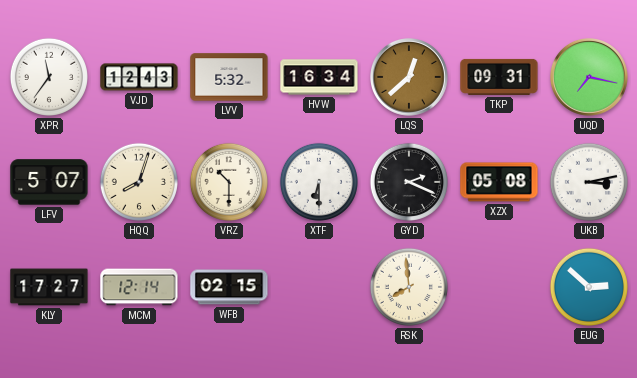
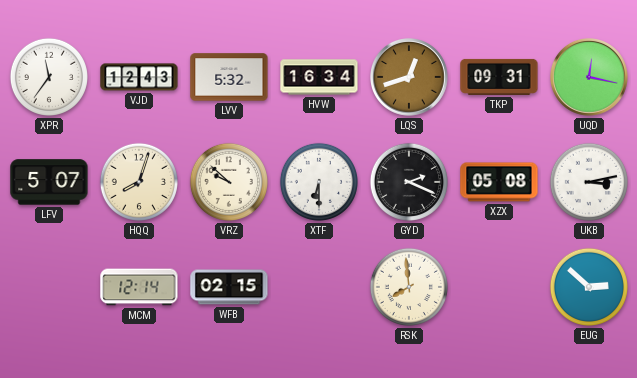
LQS: 12:38 -> 12:42 (410, 78)
UQD: 7:17 -> 12:17 (590, 78)
VRZ: 10:30 -> 9:52 (229, 182)
KLY: 17:27 -> none (49, 287)
